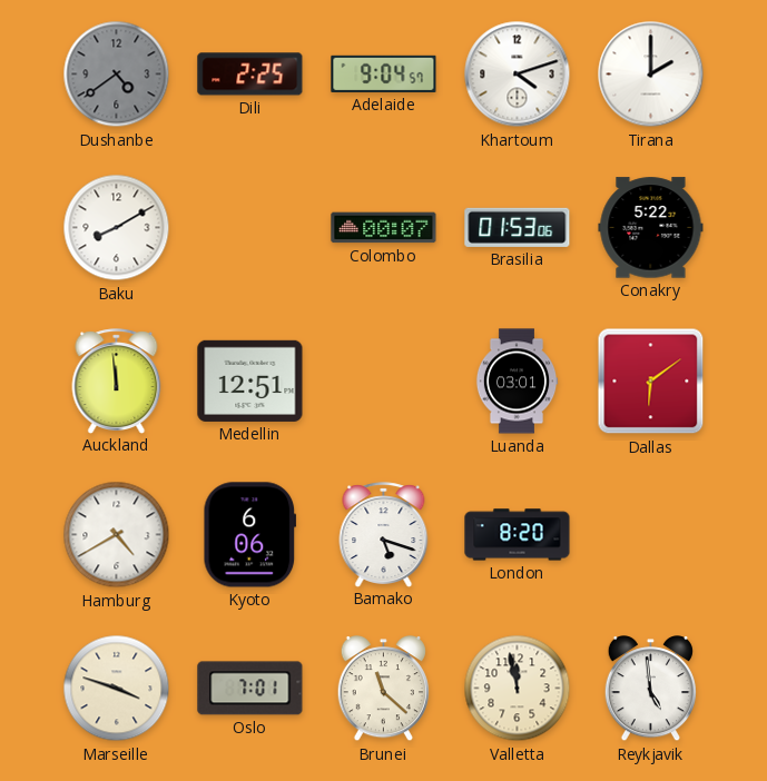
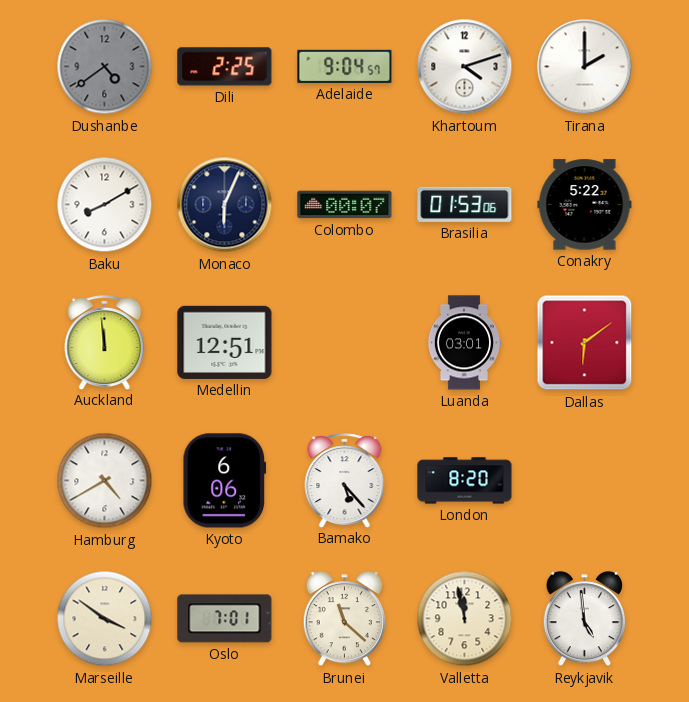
Monaco: none -> 6:04 (225, 205)
Bamako: 5:18 -> 5:23 (345, 480)
Marseille: 3:48 -> 3:51 (105, 619)
